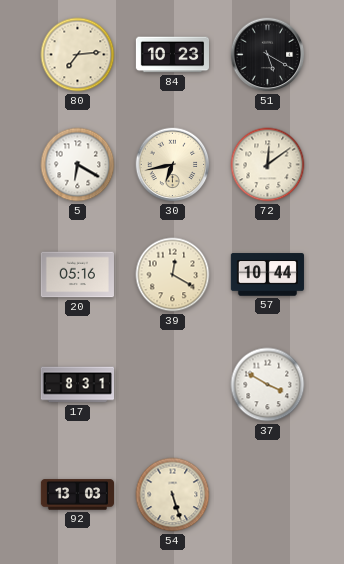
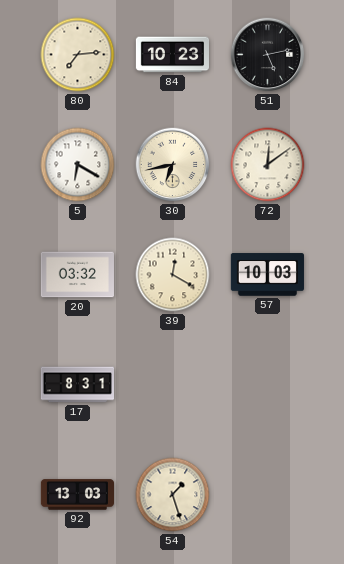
51: 5:20 -> 5:13 (268, 55)
20: 05:16 -> 03:32 (77, 275)
57: 10:44 -> 10:03 (267, 275)
37: 3:50 -> none (268, 385)
54: 5:27 -> 1:27 (173, 495)
